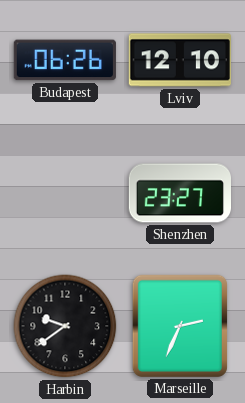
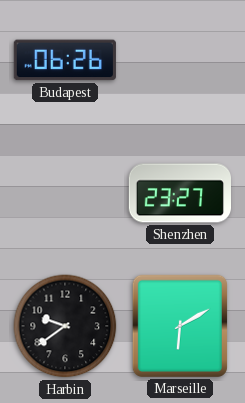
Lviv: 12:10 -> none (180, 60)
Marseille: 2:34 -> 6:10 (180, 326)
